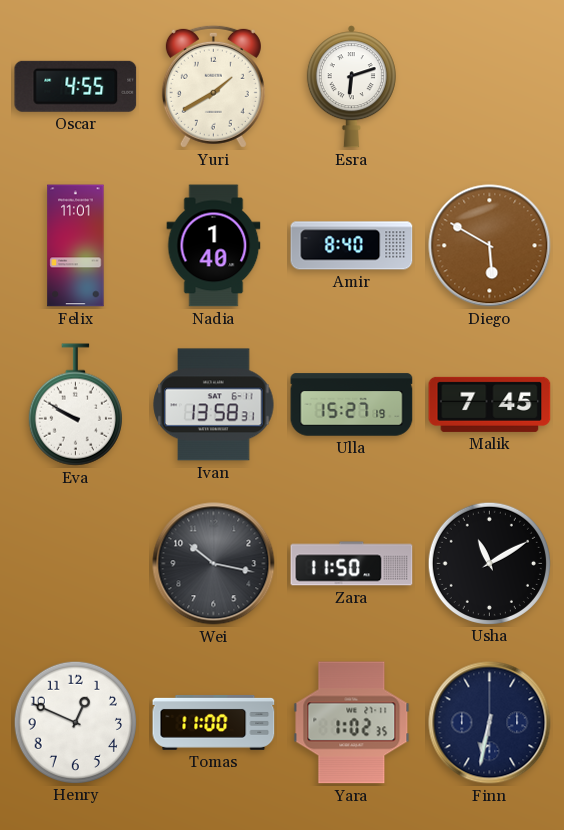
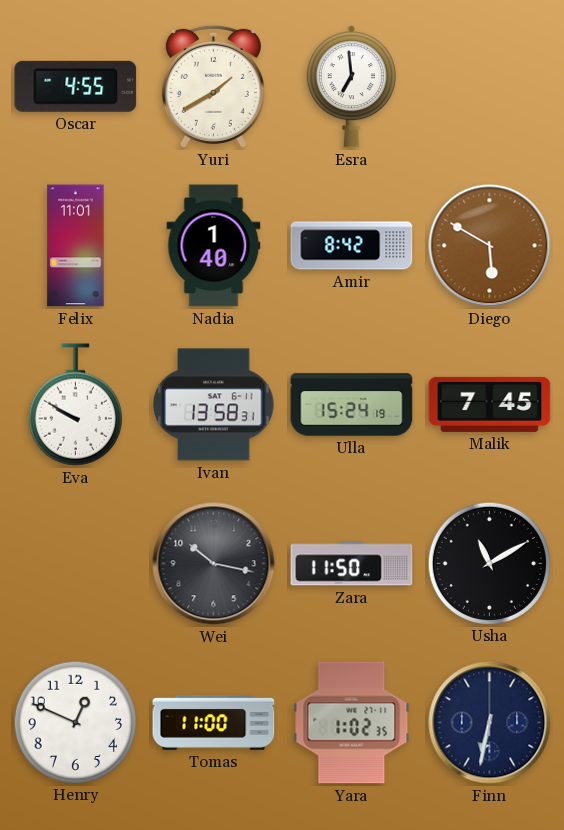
Esra: 6:12 -> 6:59 (351, 87)
Amir: 8:40 -> 8:42 (352, 246)
Ulla: 15:27 -> 15:24 (352, 405)
